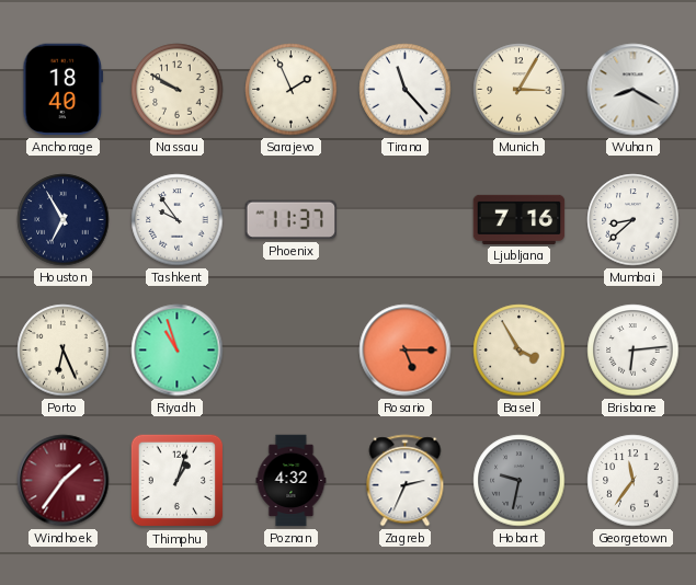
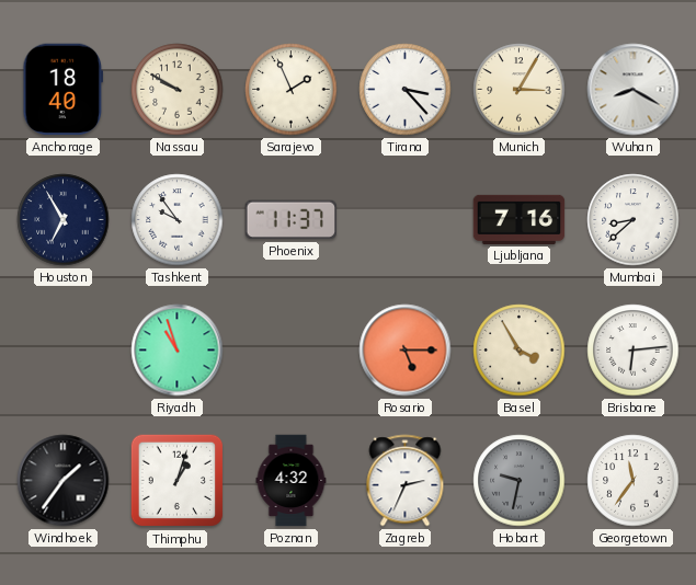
Tirana: 11:23 -> 3:23 (406, 90)
Porto: 6:26 -> none (64, 351)
Windhoek dial: burgundy -> black (64, 481)
